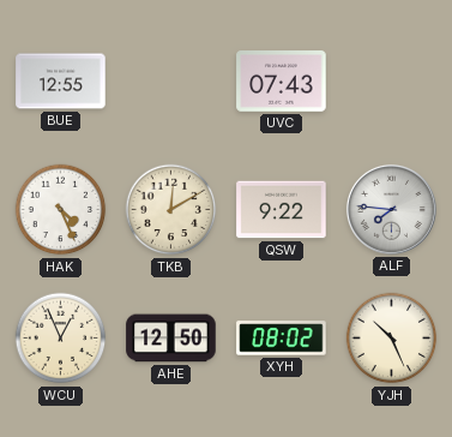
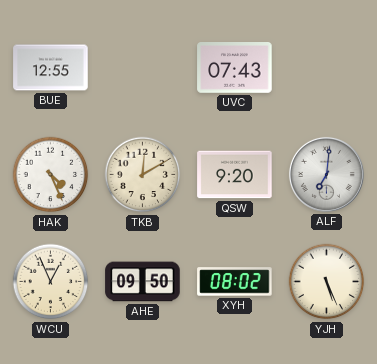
QSW: 9:22 -> 9:20 (235, 175)
ALF: 7:46 -> 7:01 (326, 174)
AHE: 12:50 -> 09:50 (143, 282)
YJH: 10:26 -> 5:26 (327, 282)
